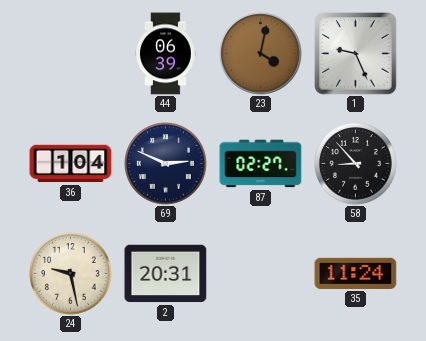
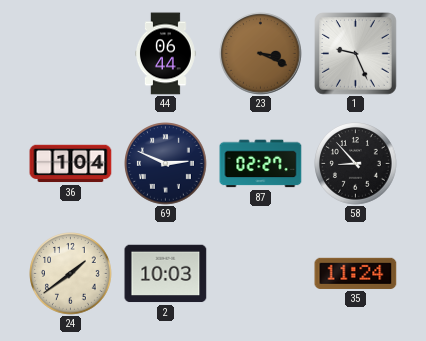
44: 06:39 -> 06:44 (166, 54)
23: 4:02 -> 3:19 (261, 54)
24: 9:28 -> 1:39 (71, 274)
2: 20:31 -> 10:03 (166, 274)
